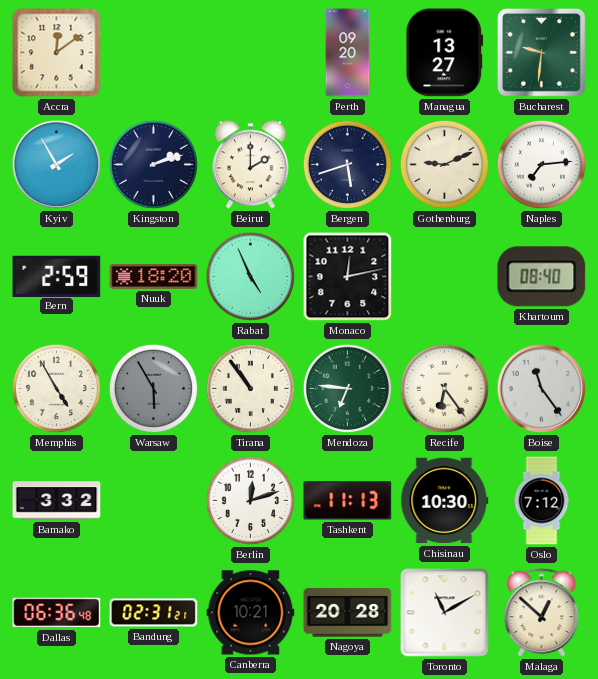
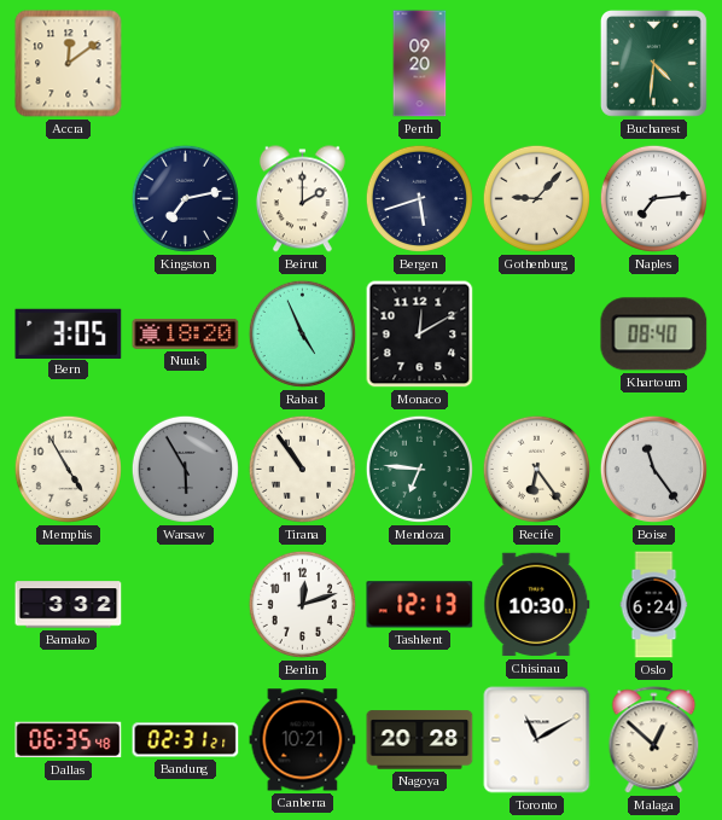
Managua: 13:27 -> none (445, 53)
Bucharest: 9:31 -> 4:31 (653, 63)
Kyiv: 1:55 -> none (56, 164)
Kingston: 2:12 -> 7:13 (185, 198)
Gothenburg: 9:11 -> 9:07 (536, 198)
Bern: 2:59 -> 3:05 (69, 333)
Monaco: 12:13 -> 12:10 (420, 335)
Tashkent: 11:13 -> 12:13 (420, 605)
Oslo: 7:12 -> 6:24 (654, 605)
Dallas: 06:36 -> 06:35 (69, 740)
